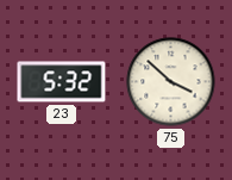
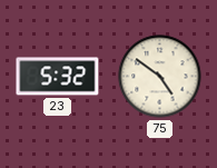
75: 3:52 -> 4:51 (160, 77)
